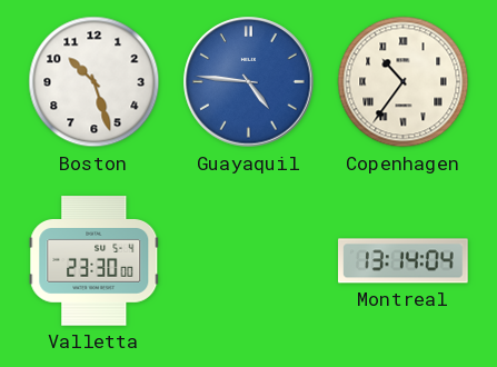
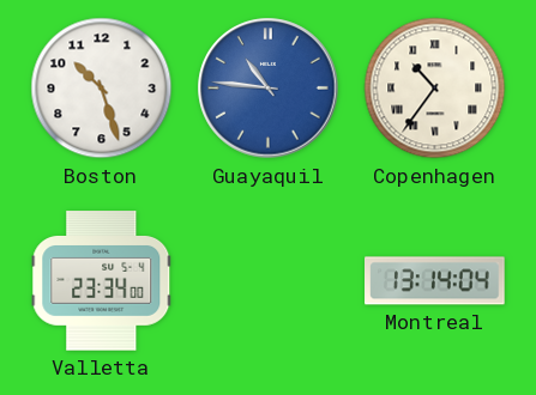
Guayaquil: 4:46 -> 10:46 (269, 89)
Valletta: 23:30 -> 23:34 (102, 281)
